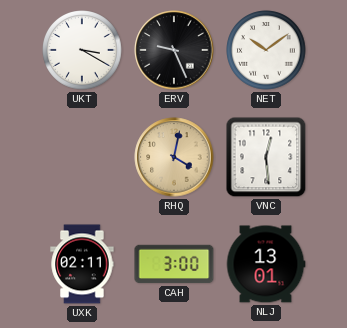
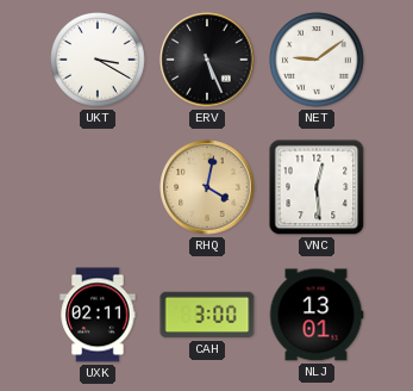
ERV: 9:26 -> 5:26 (207, 60)
NET: 10:09 -> 9:09 (317, 60)
